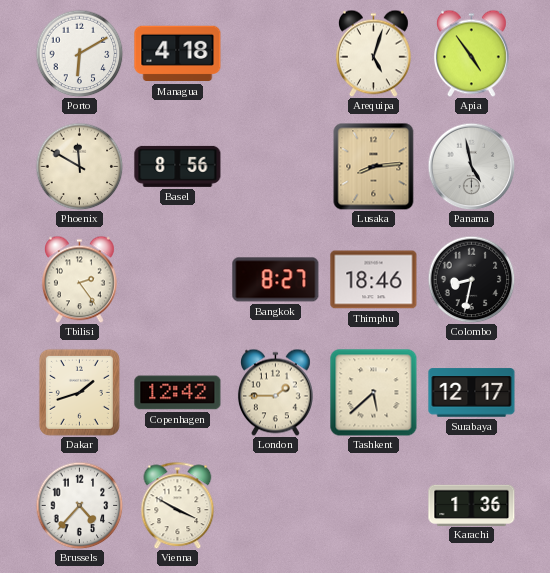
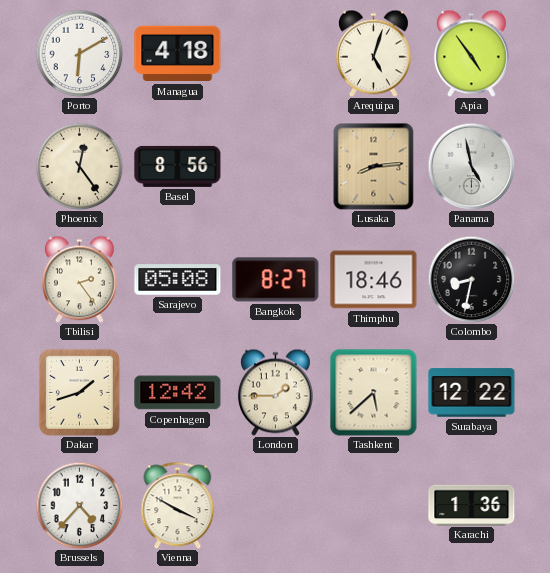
Phoenix: 11:50 -> 12:24 (79, 166)
Sarajevo: none -> 05:08 (178, 280)
Surabaya: 12:17 -> 12:22 (472, 393)
